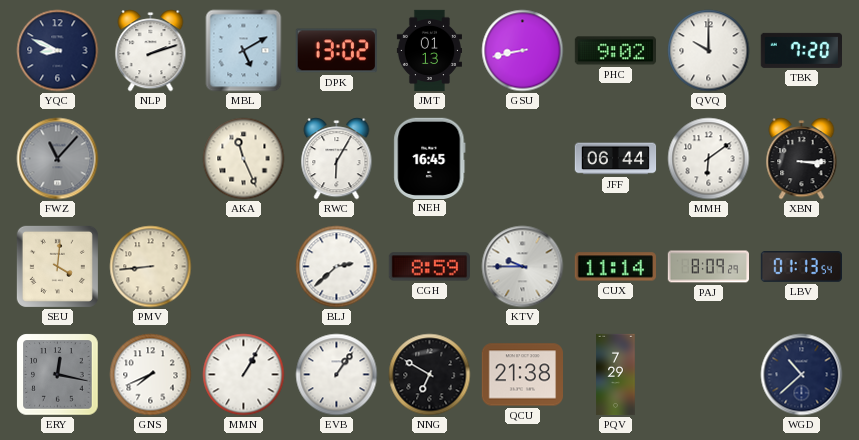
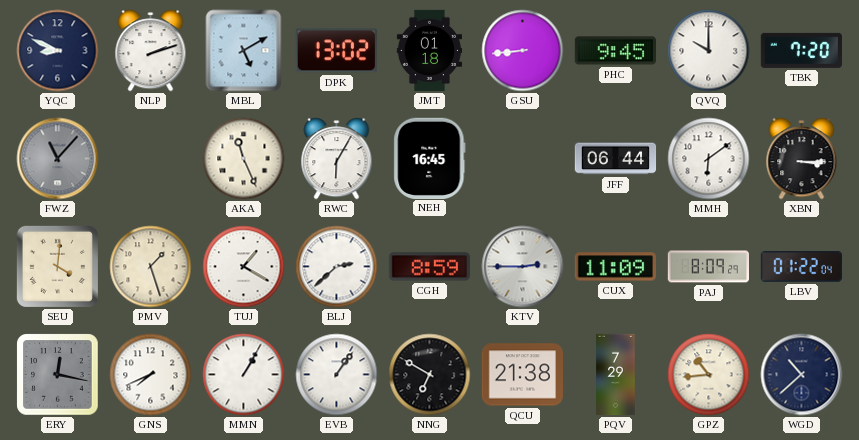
JMT: 01:13 -> 01:18 (429, 51)
GSU: 8:43 -> 8:44 (523, 51)
PHC: 9:02 -> 9:45 (615, 51)
PMV: 8:44 -> 1:27 (151, 267)
TUJ: none -> 1:20 (244, 267)
KTV: 9:45 -> 2:45 (523, 267)
CUX: 11:14 -> 11:09 (615, 267)
LBV: 01:13 -> 01:22 (801, 267)
GPZ: none -> 10:44 (709, 375)
